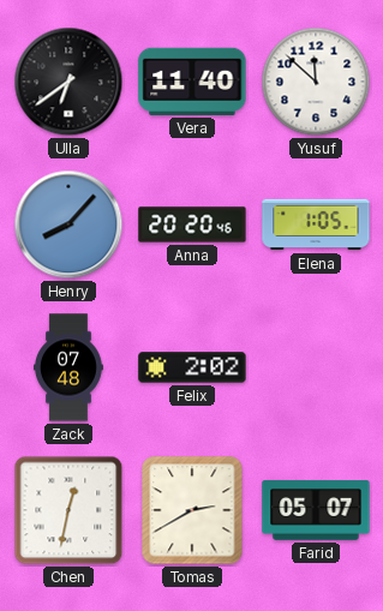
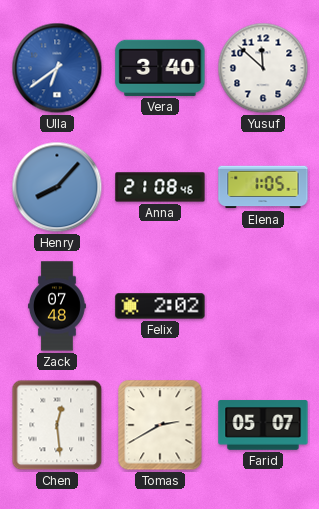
Ulla dial: black -> blue (57, 68)
Vera: 11:40 -> 3:40 (160, 68)
Anna: 20:20 -> 21:08 (160, 187)
Chen: 12:32 -> 12:29 (57, 425)
